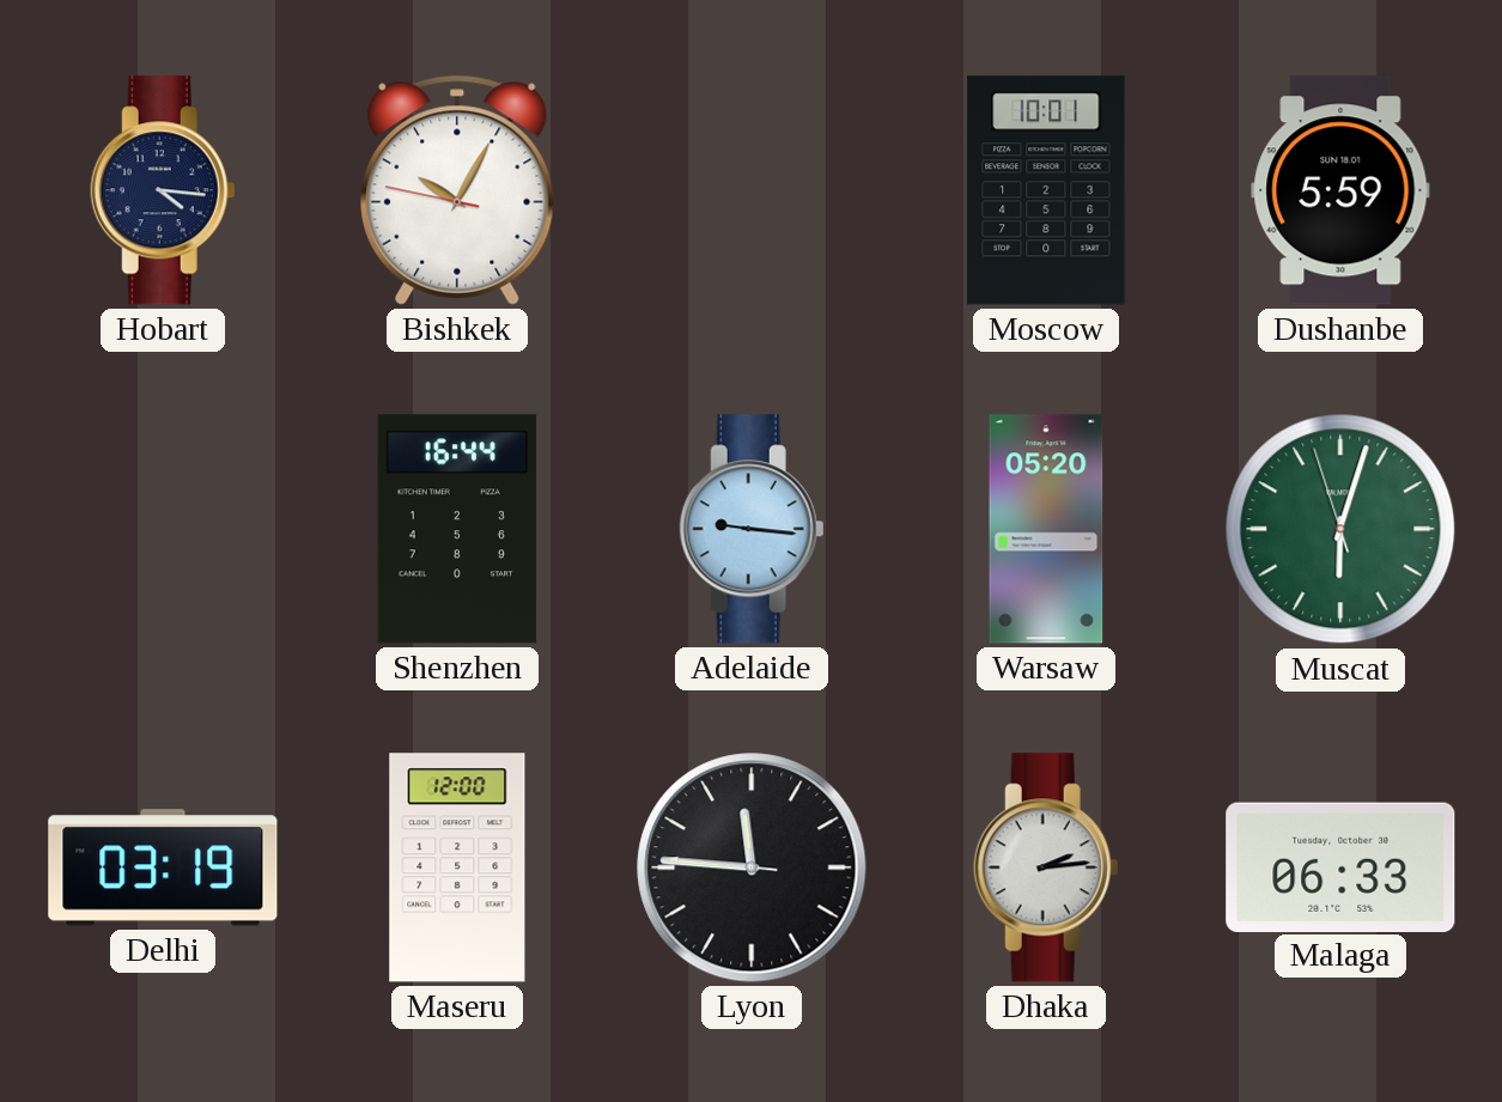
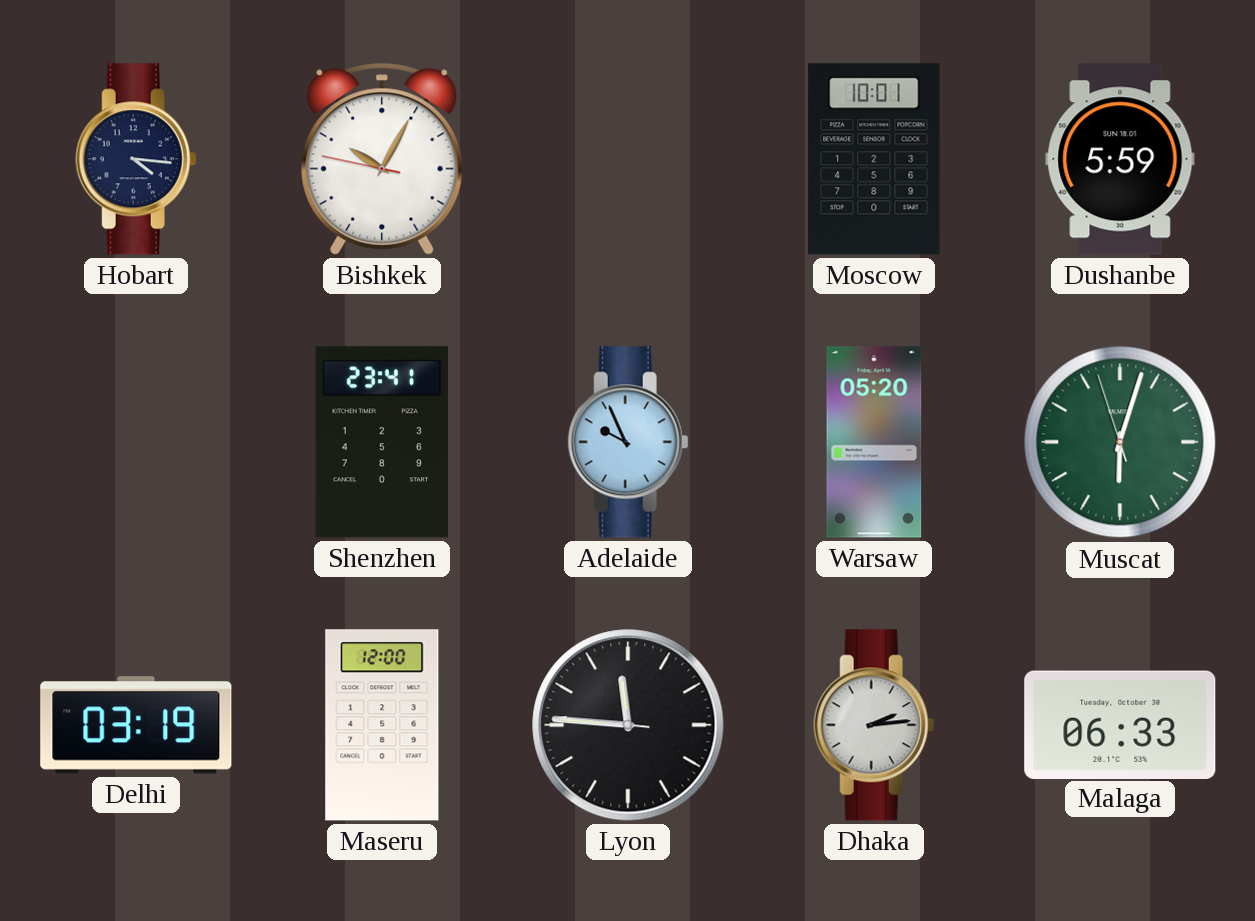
Shenzhen: 16:44 -> 23:41 (382, 442)
Adelaide: 9:16 -> 9:56 (628, 442)
